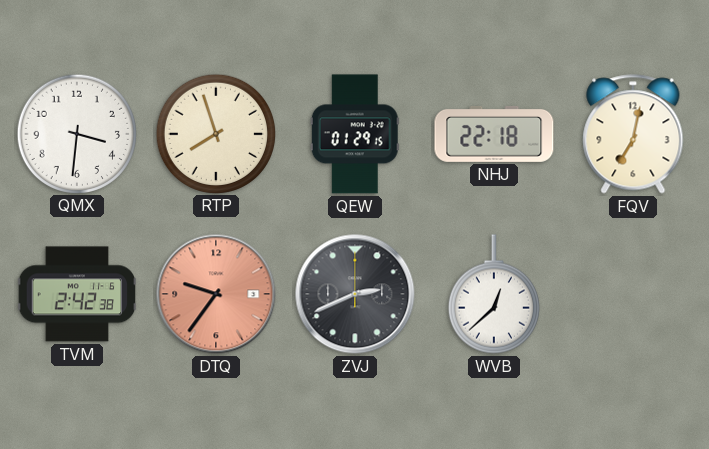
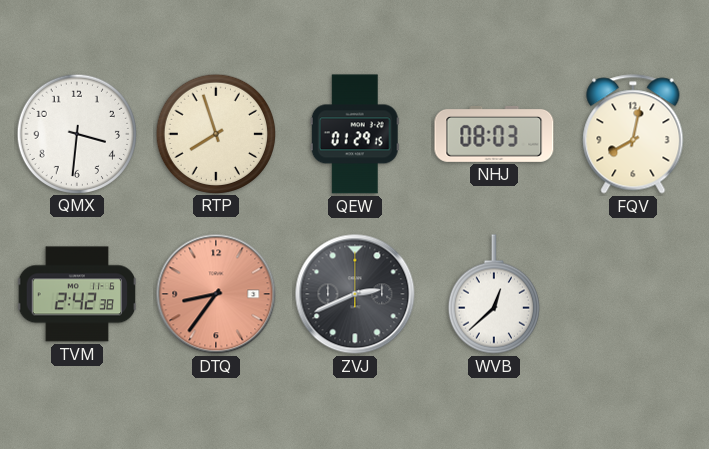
NHJ: 22:18 -> 08:03 (494, 134)
FQV: 7:02 -> 8:02 (633, 134)
DTQ: 9:36 -> 8:36 (216, 294)
